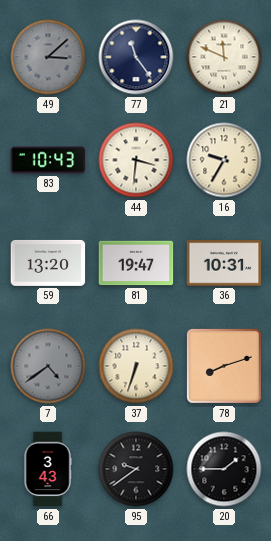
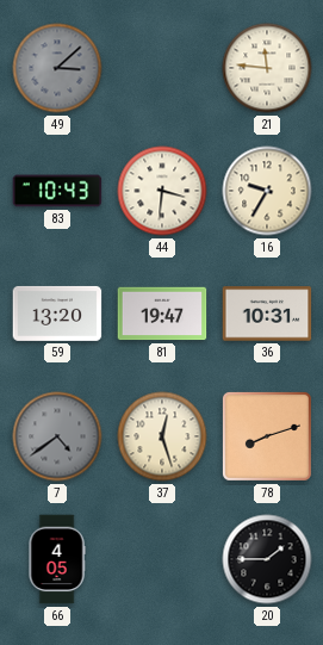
77: 11:24 -> none (136, 57)
21: 11:49 -> 11:46 (267, 68)
37: 6:33 -> 12:27 (162, 436)
66: 3:43 -> 4:05 (57, 559)
95: 9:39 -> none (136, 469)
